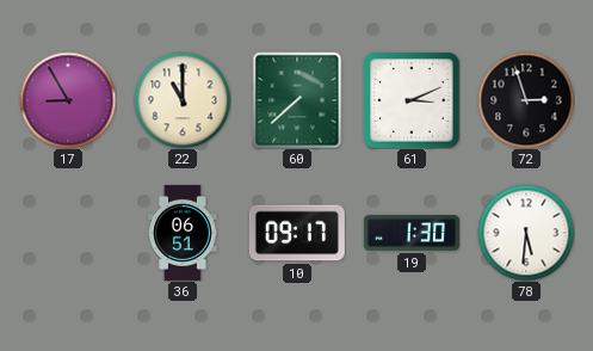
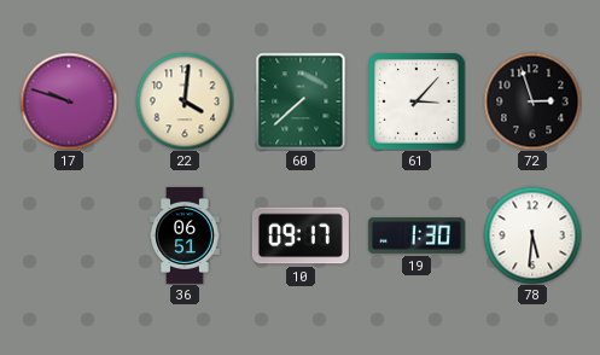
17: 8:55 -> 9:48 (69, 101)
22: 11:00 -> 4:01 (185, 101)
61: 3:11 -> 3:07 (416, 101)
